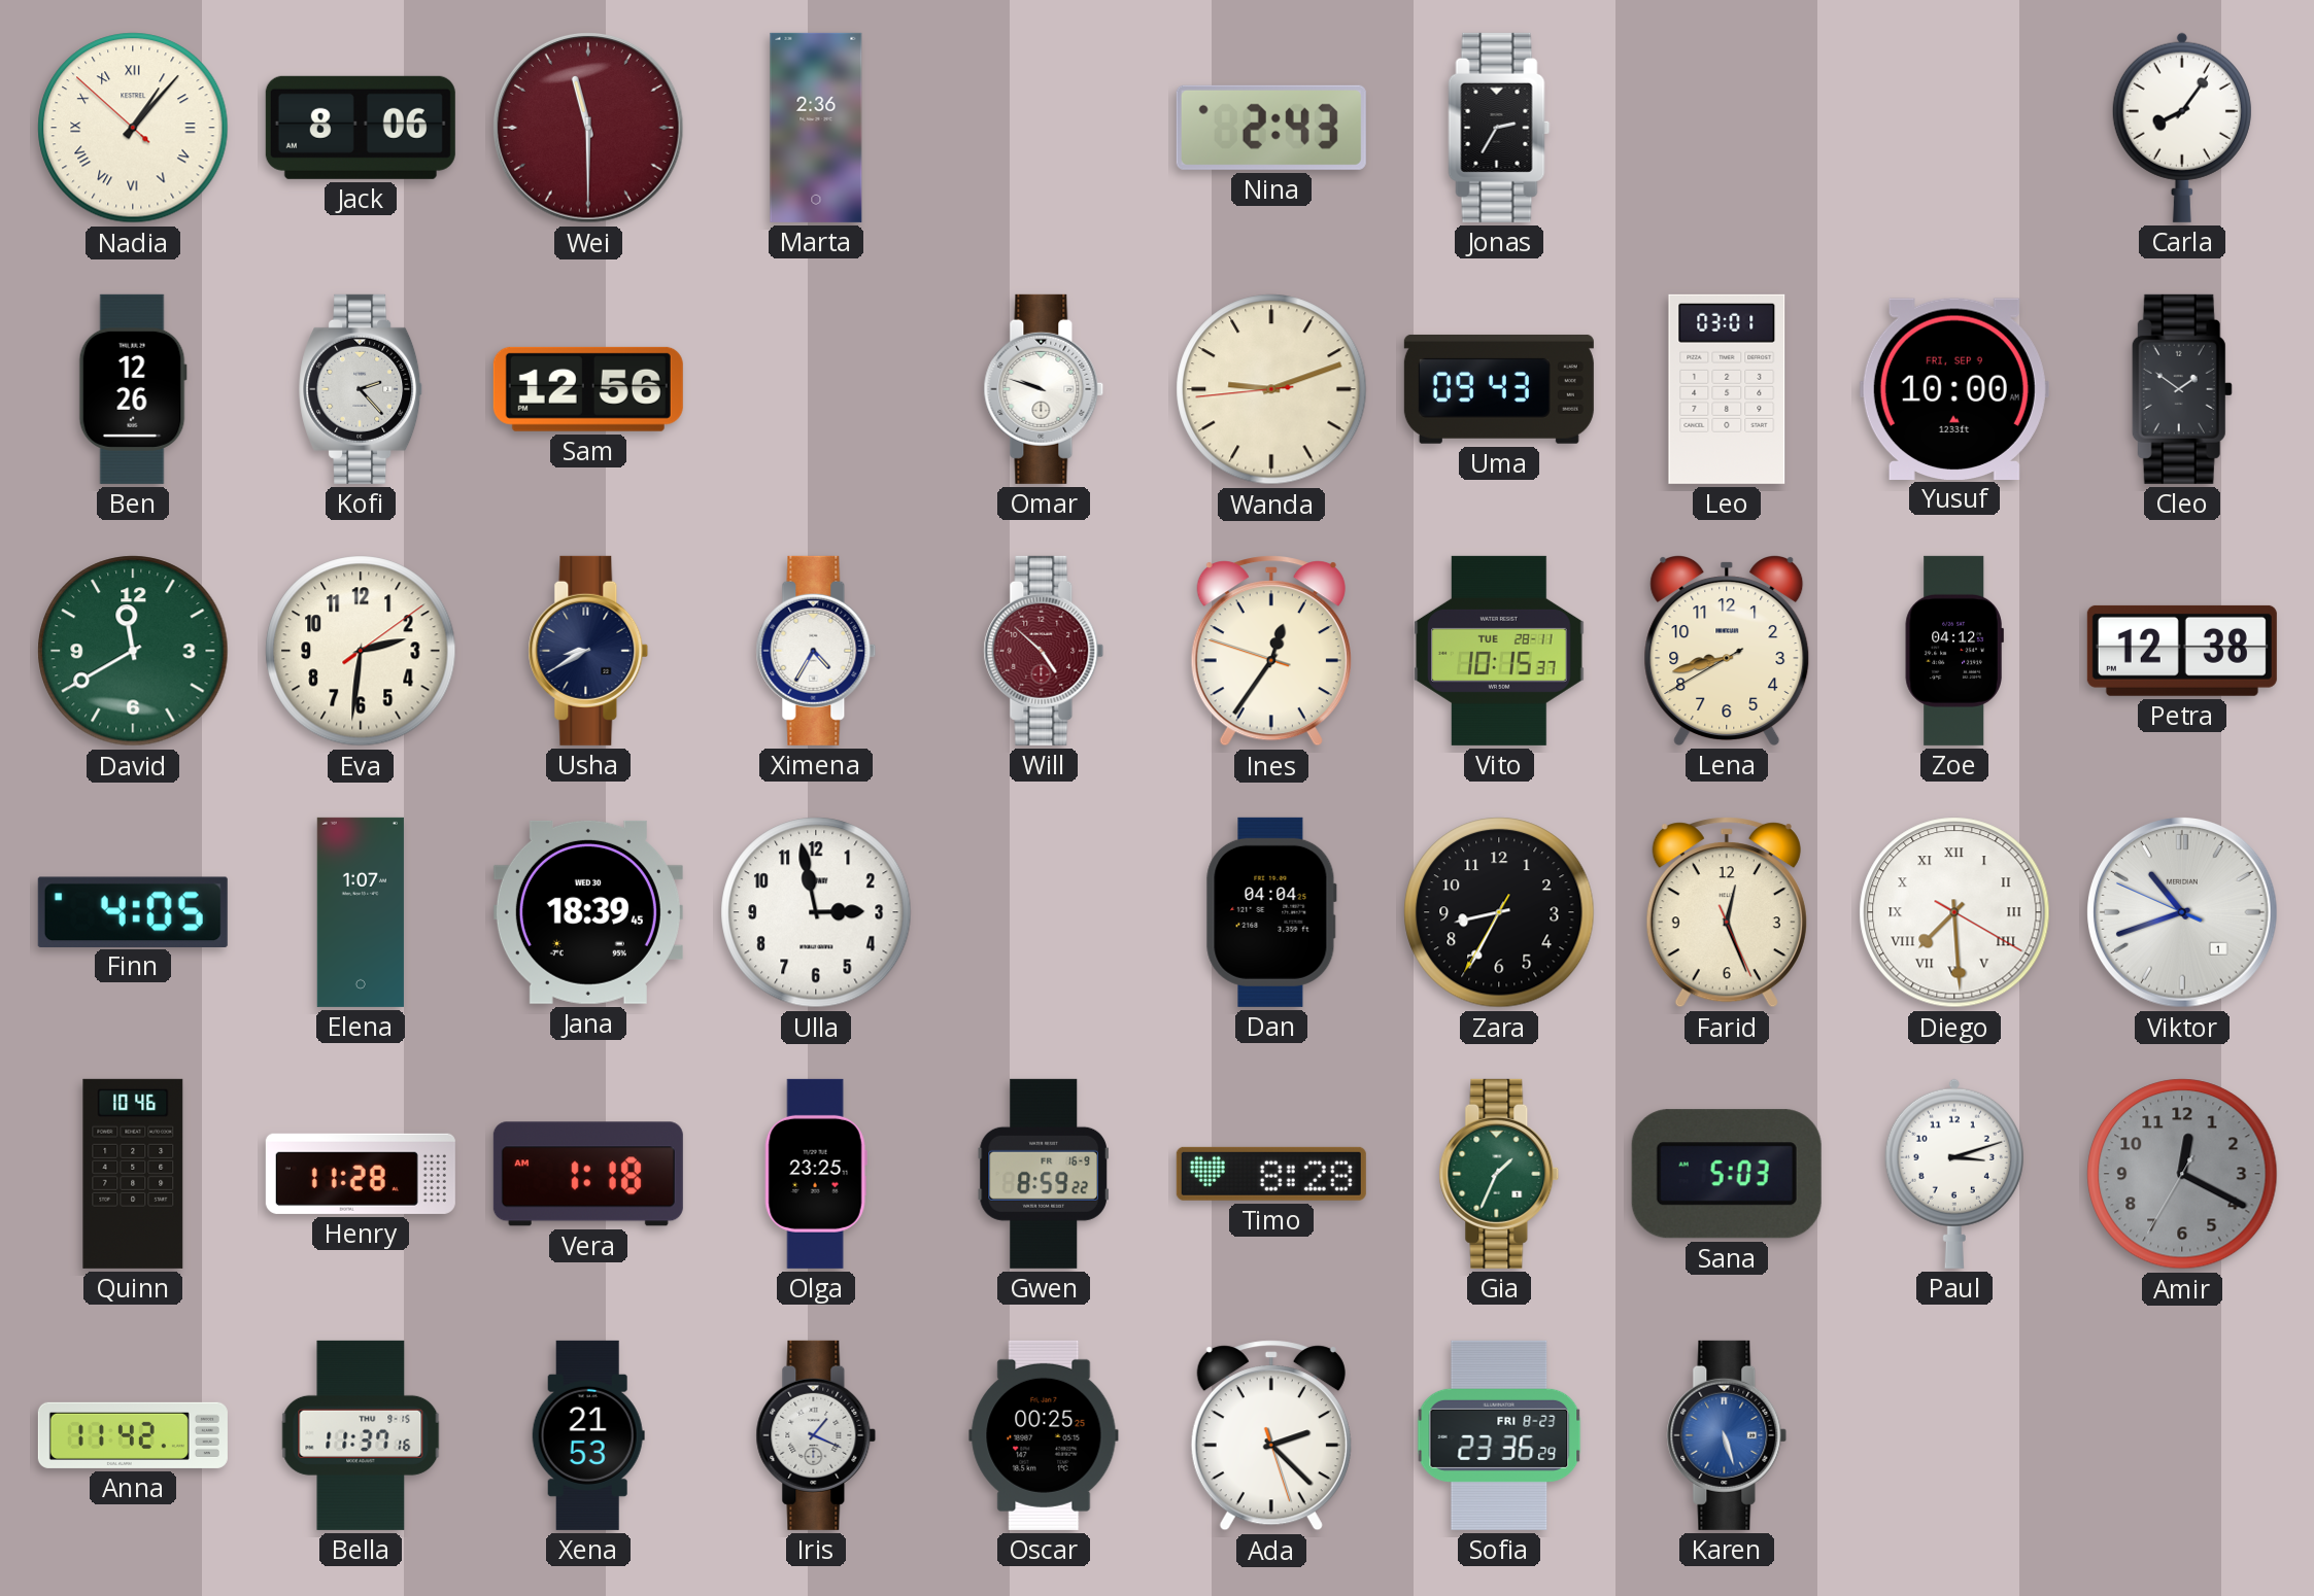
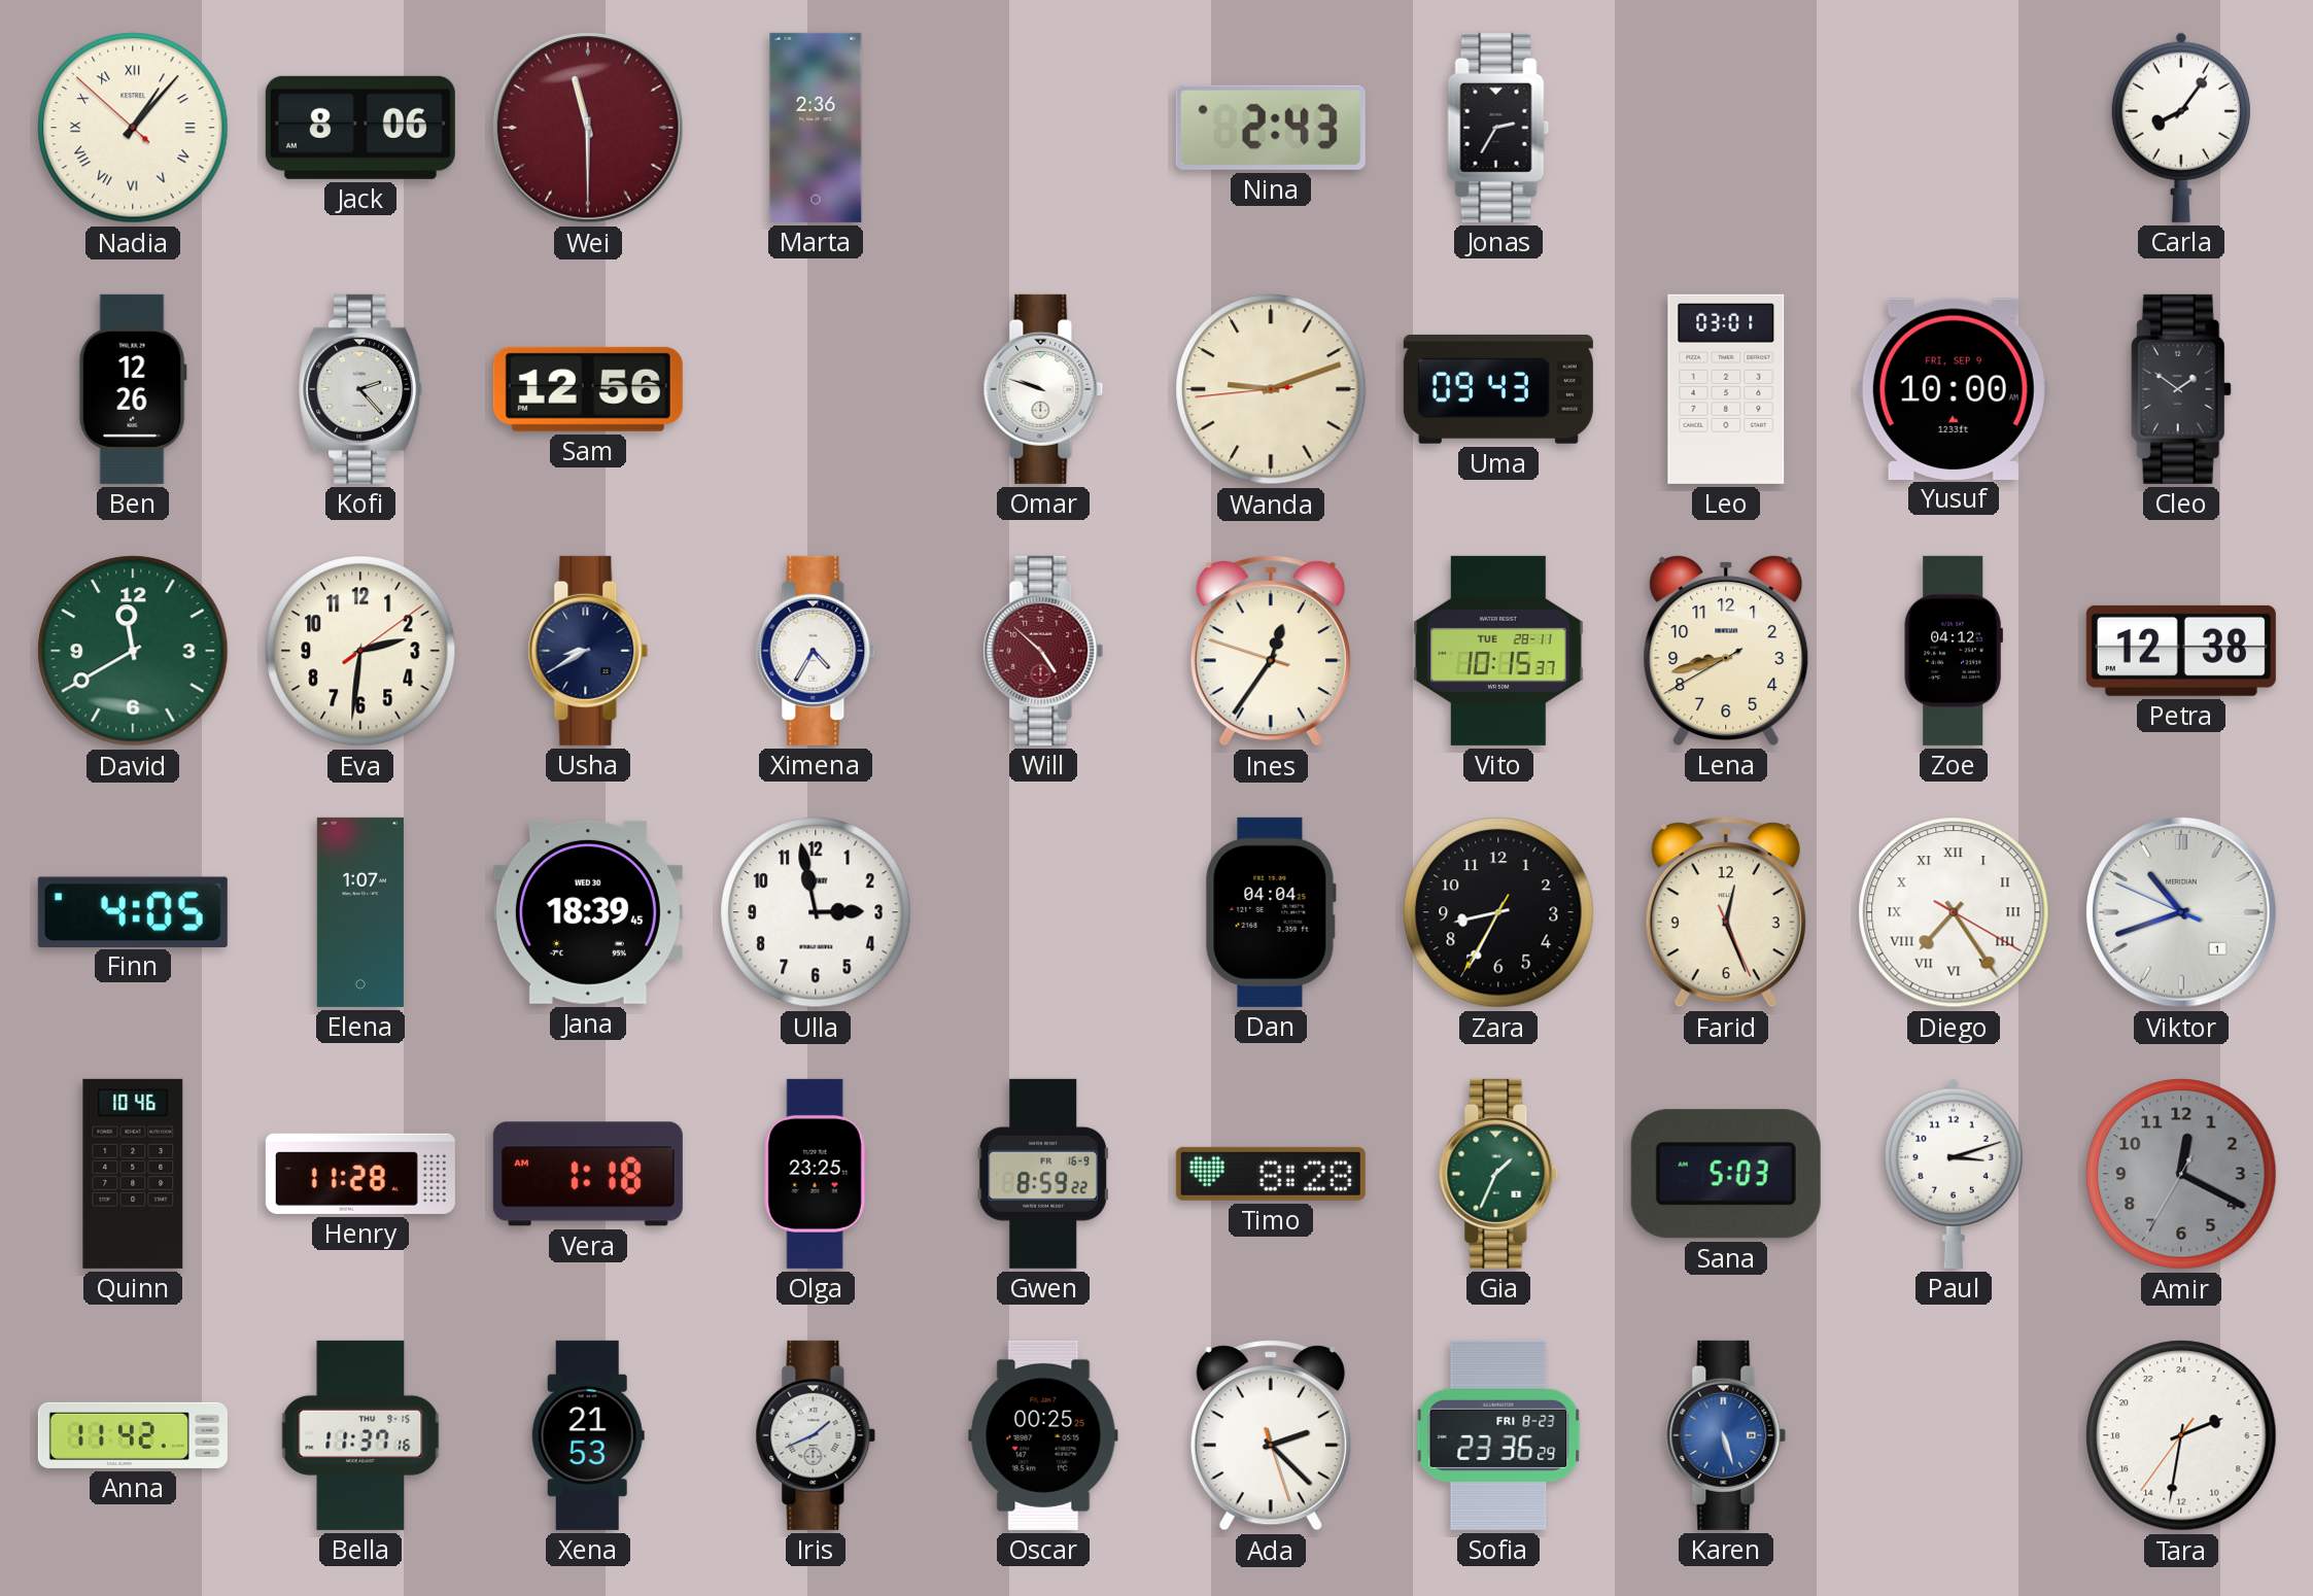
Diego: 7:29 -> 7:24 (1954, 912)
Iris: 1:19 -> 1:41 (816, 1435)
Tara: none -> 4:31 (2181, 1435)
